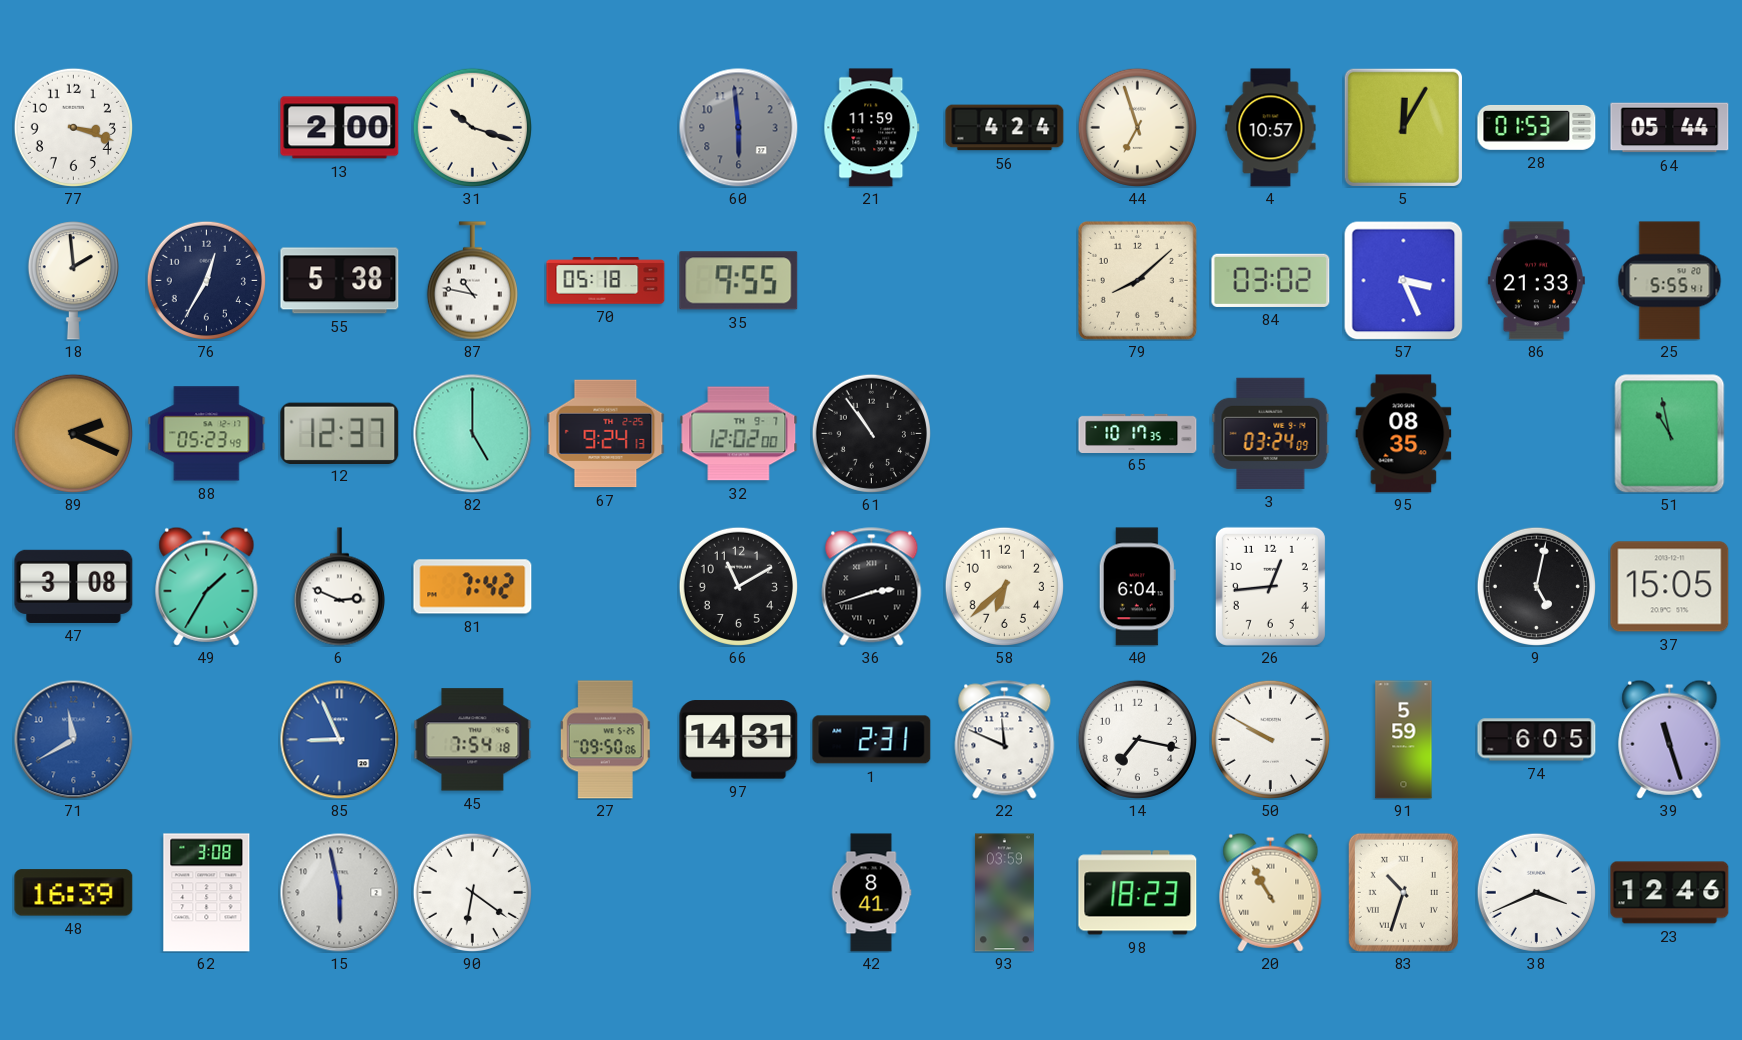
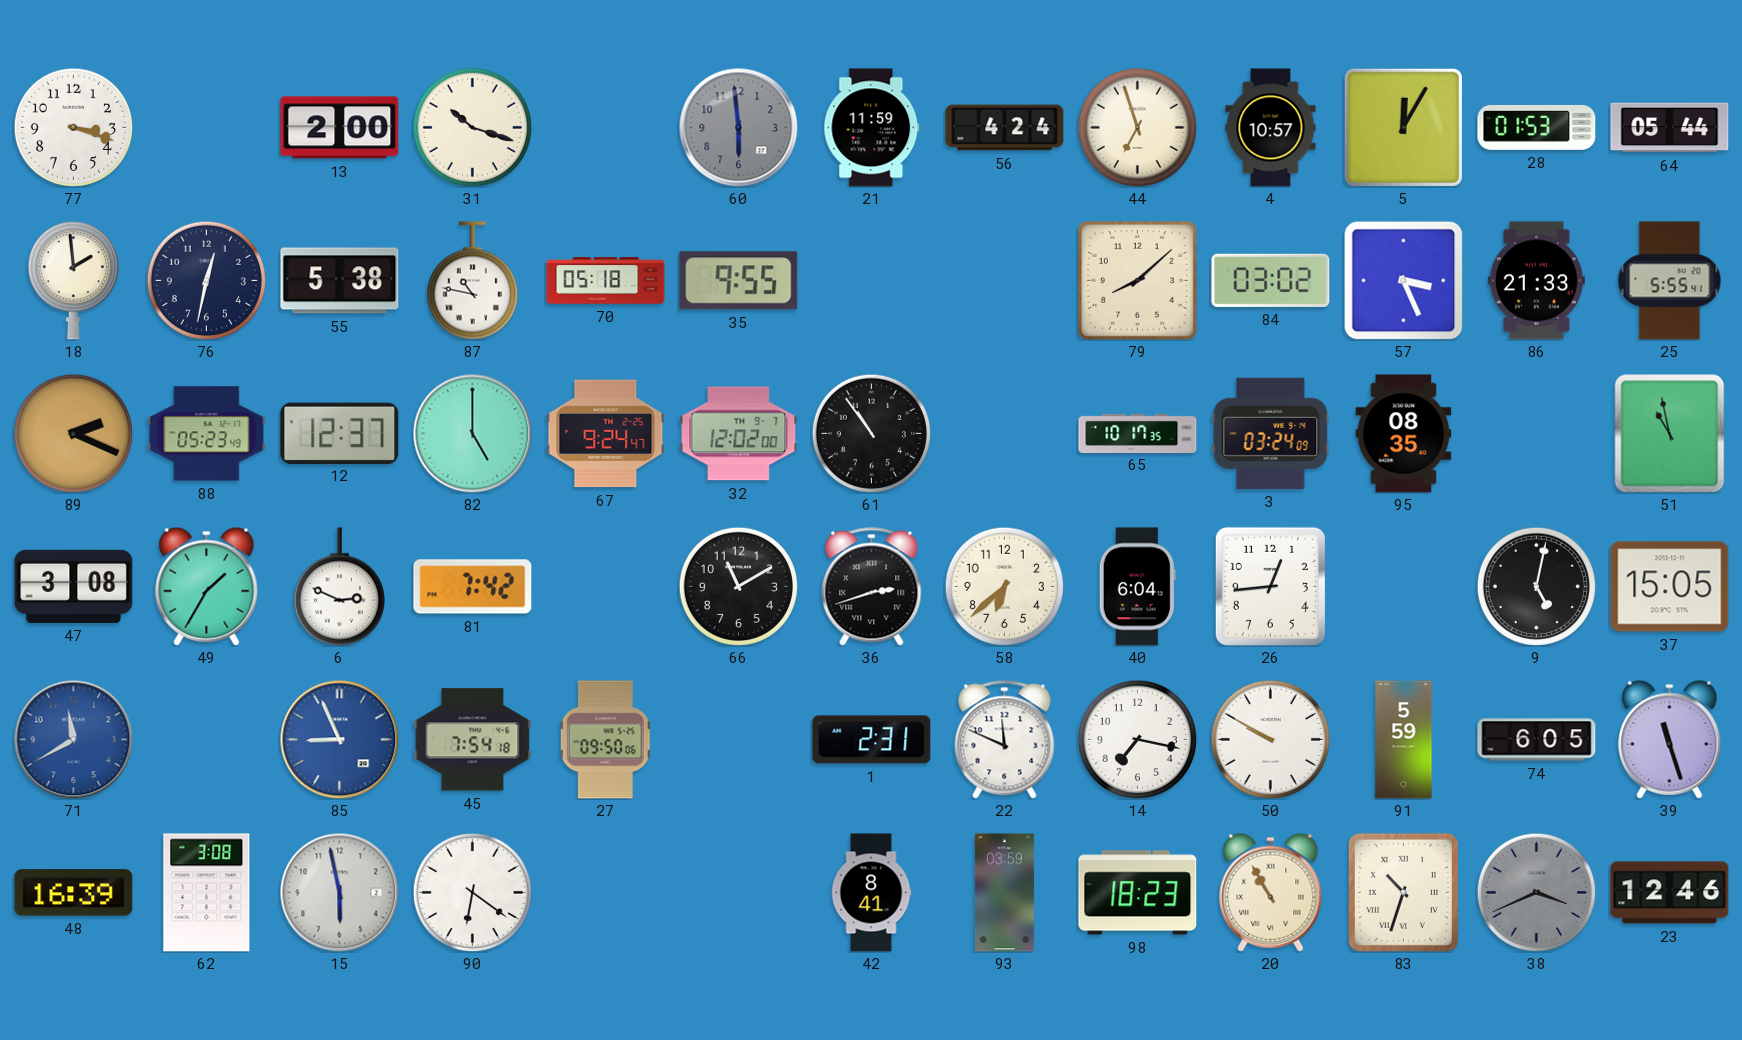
76: 12:35 -> 12:32 (206, 280)
67: 9:24:13 -> 9:24:47 (606, 434)
97: 14:31 -> none (739, 740)
38 dial: white -> grey (1536, 892)
